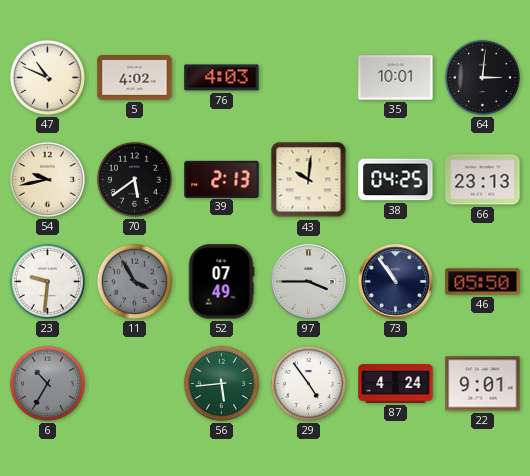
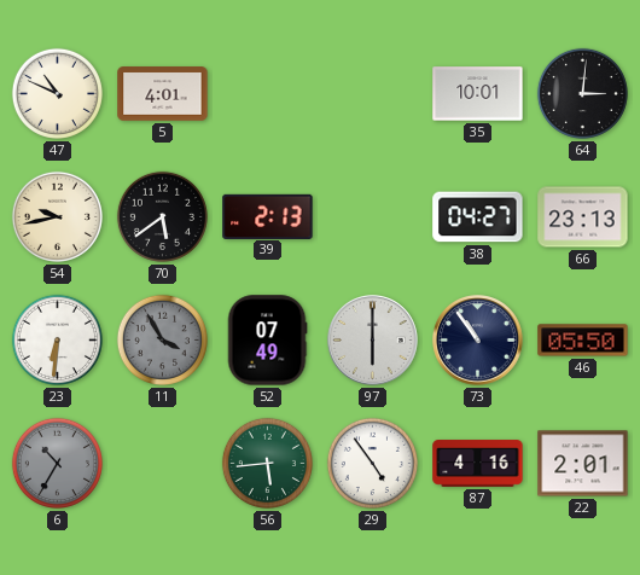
5: 4:02 -> 4:01 (163, 94)
76: 4:03 -> none (222, 78)
43: 10:01 -> none (309, 180)
38: 04:25 -> 04:27 (478, 217)
23: 9:31 -> 6:31 (57, 339)
97: 3:45 -> 6:00 (373, 341)
87: 4:24 -> 4:16 (478, 464)
22: 9:01 -> 2:01 (583, 464)
